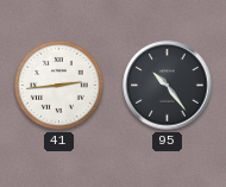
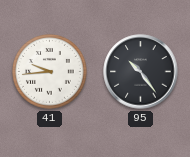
41: 2:44 -> 9:44 (50, 72)
